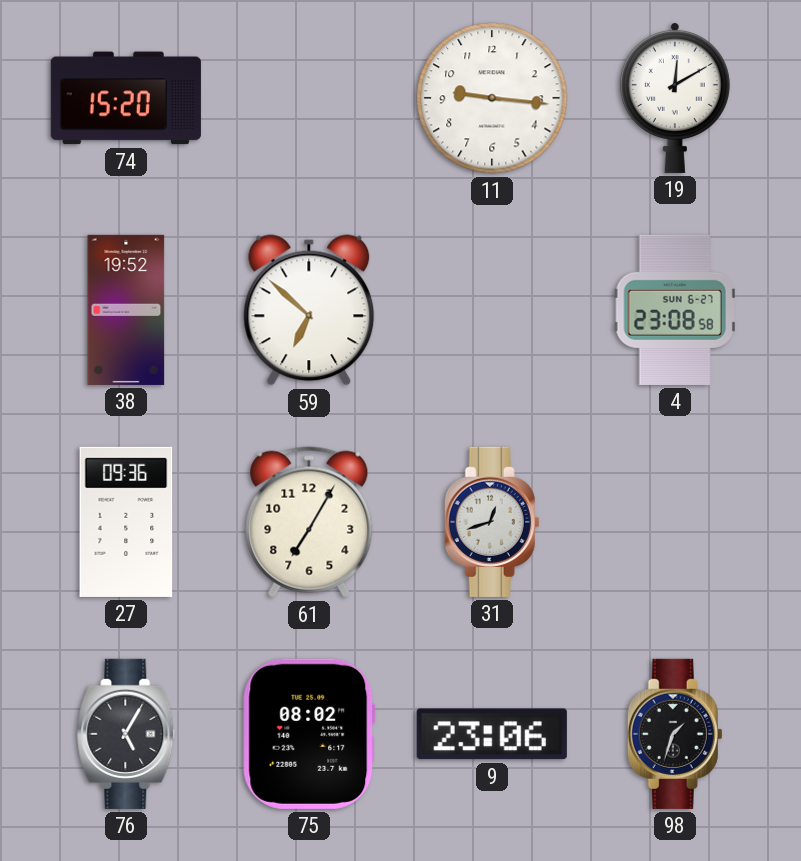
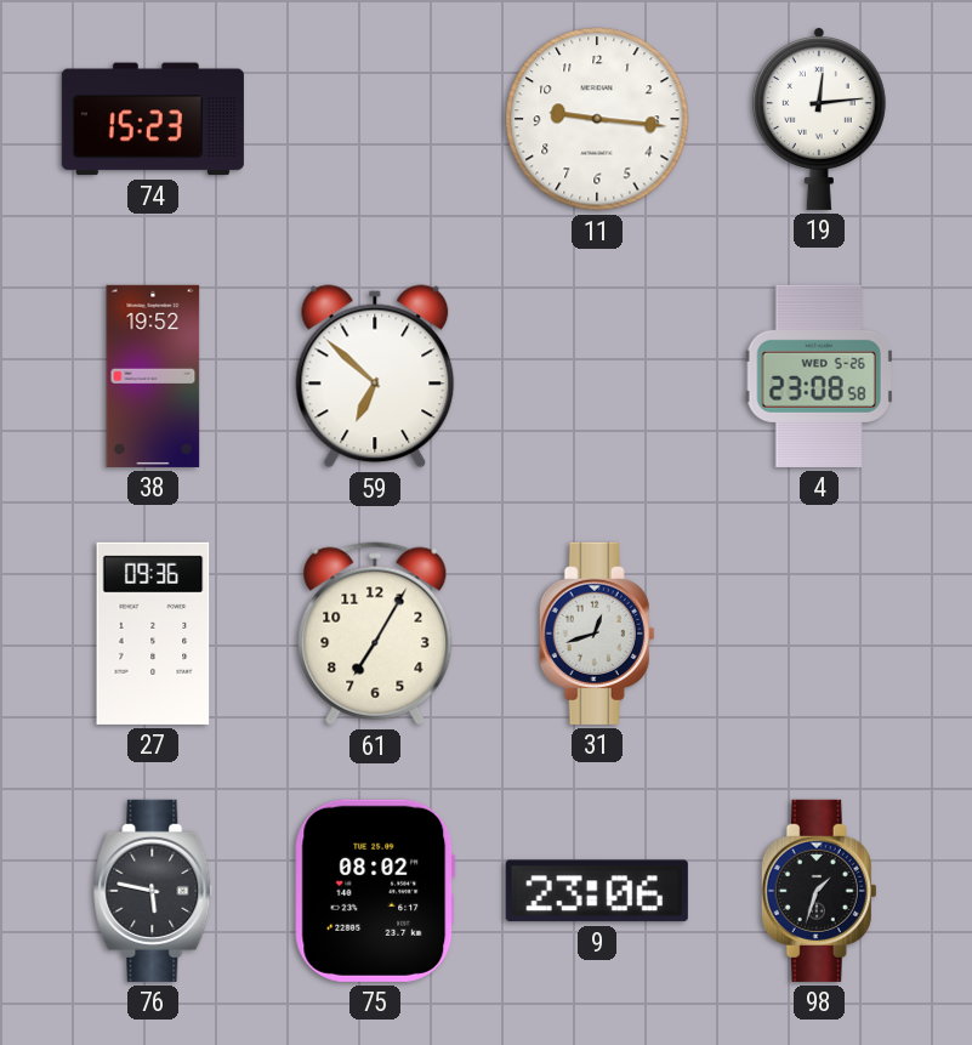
74: 15:20 -> 15:23 (153, 119)
19: 12:10 -> 12:14 (819, 119)
4 date: SUN 6-27 -> WED 5-26 (819, 376)
76: 5:05 -> 5:47 (153, 891)
